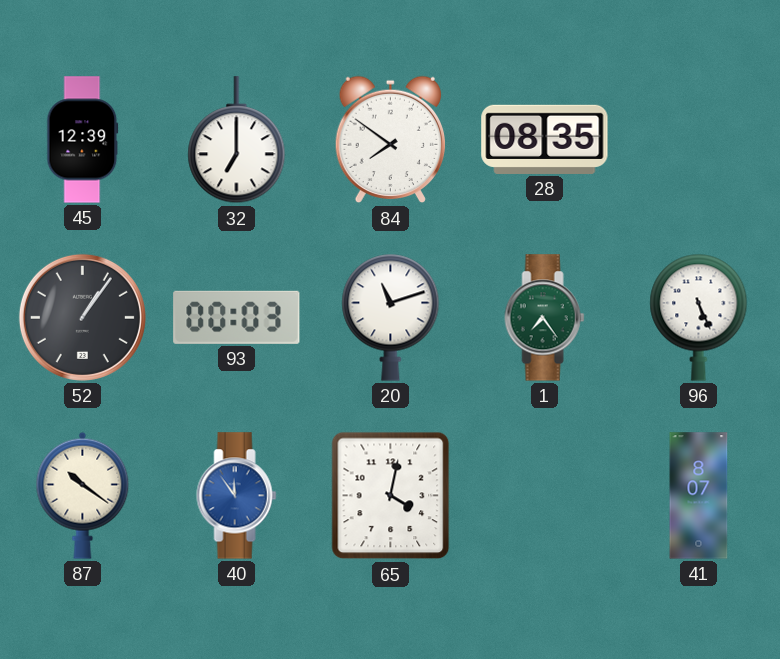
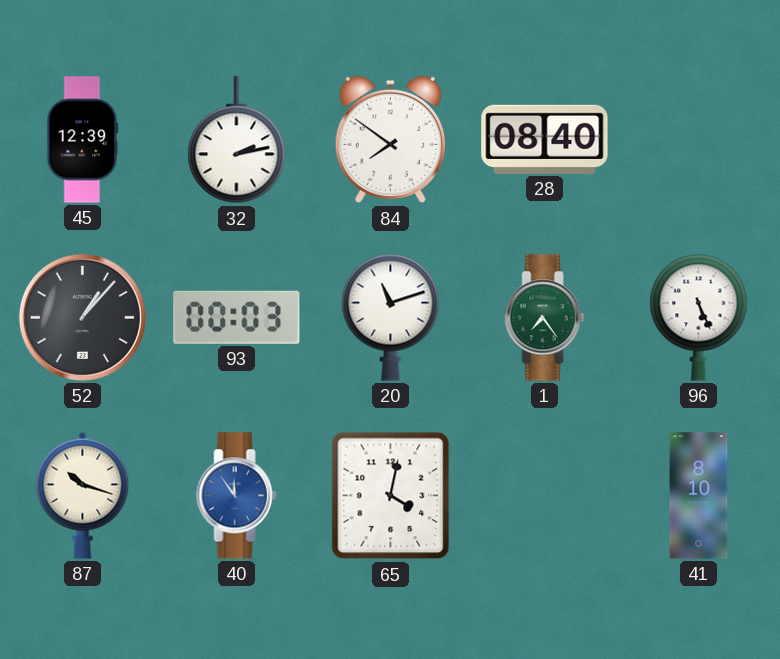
32: 7:00 -> 2:13 (237, 140)
28: 08:35 -> 08:40 (545, 139)
52: 1:06 -> 1:07 (82, 317)
87: 10:21 -> 10:18 (83, 495)
41: 8:07 -> 8:10 (699, 496)
